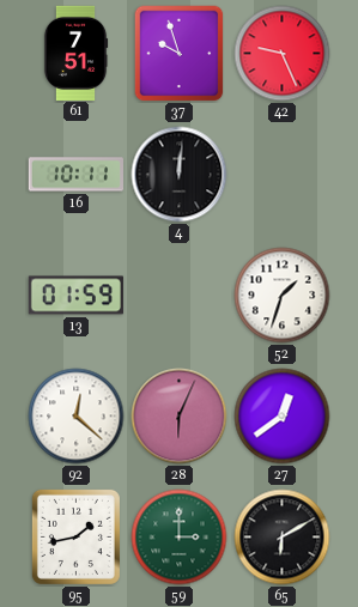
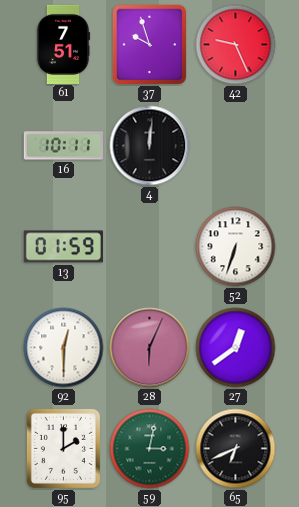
52: 1:33 -> 6:33 (236, 247)
92: 12:22 -> 12:30 (64, 348)
95: 1:43 -> 2:00 (63, 448)
59: 3:00 -> 3:02 (150, 449)
65: 6:10 -> 6:41 (236, 449)
